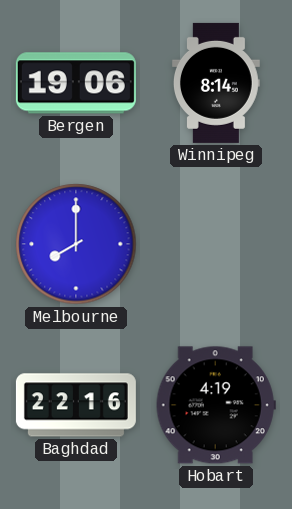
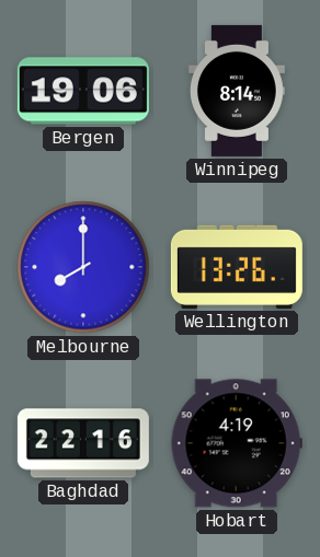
Wellington: none -> 13:26 (237, 267)
